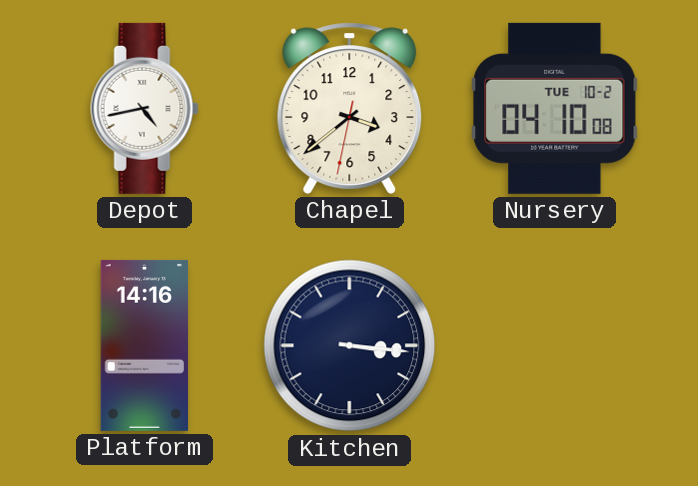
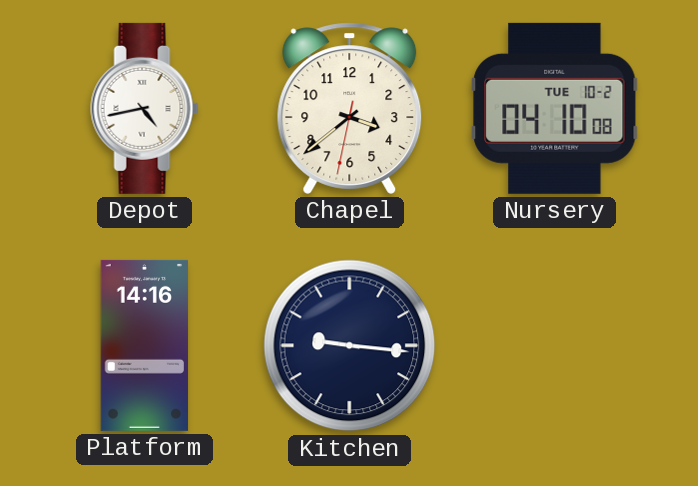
Kitchen: 3:16 -> 9:16 (350, 346)
